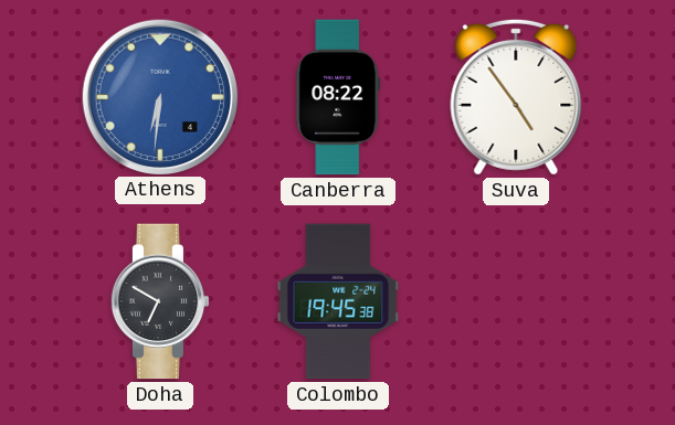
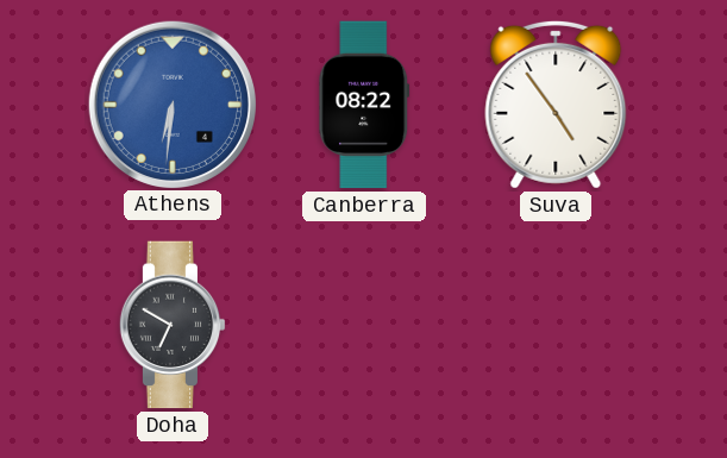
Colombo: 19:45 -> none (338, 301)
